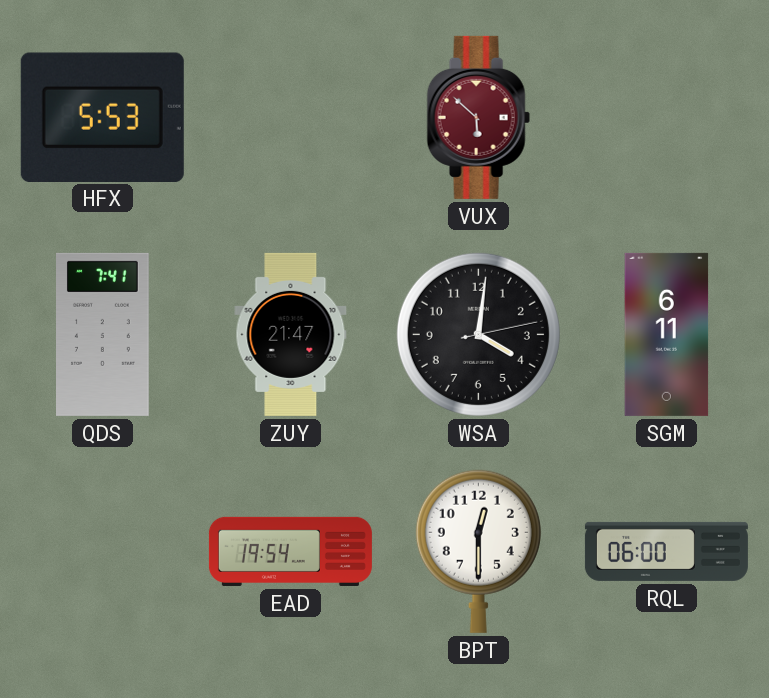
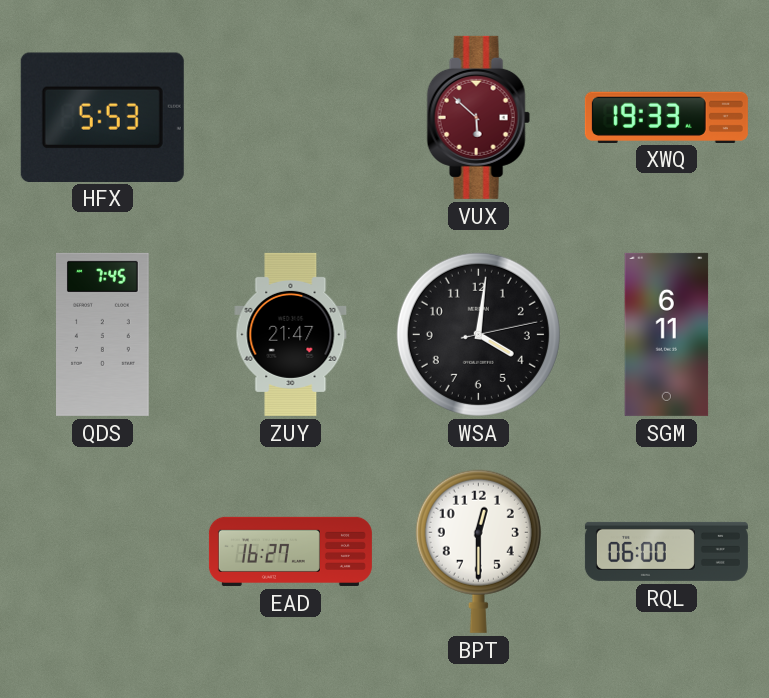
XWQ: none -> 19:33 (666, 117)
QDS: 7:41 -> 7:45 (103, 334)
EAD: 19:54 -> 16:27 (290, 551)
